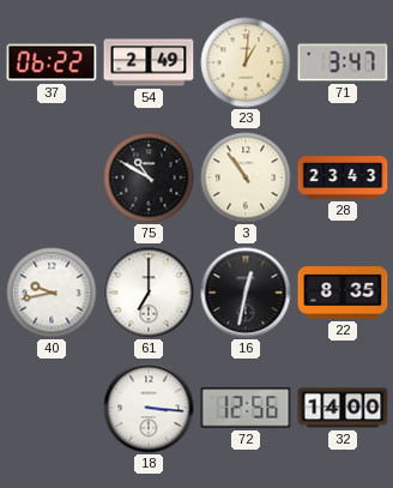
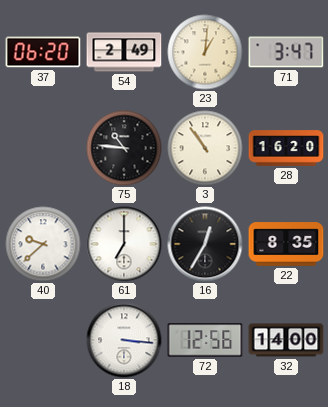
37: 06:22 -> 06:20 (43, 52)
75: 10:50 -> 10:46 (124, 148)
28: 23:43 -> 16:20 (286, 148)
40: 9:43 -> 9:38 (43, 244)
16: 12:32 -> 12:35 (205, 244)
